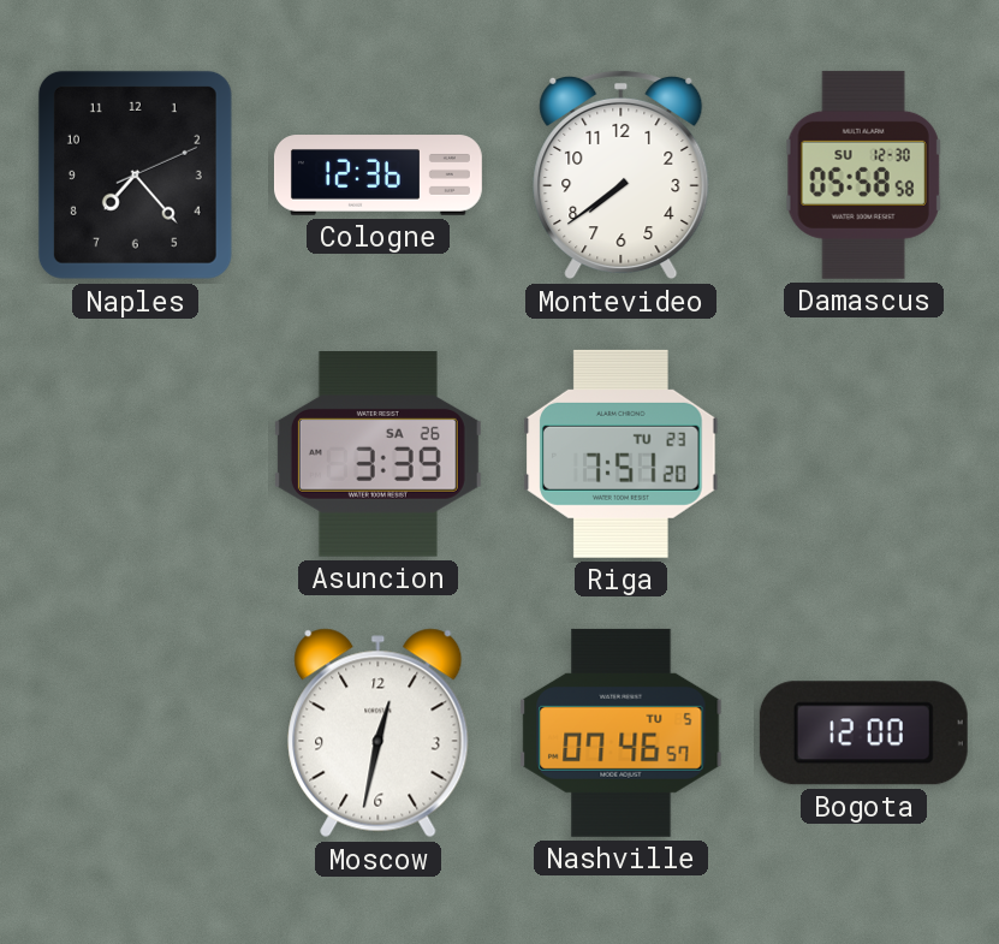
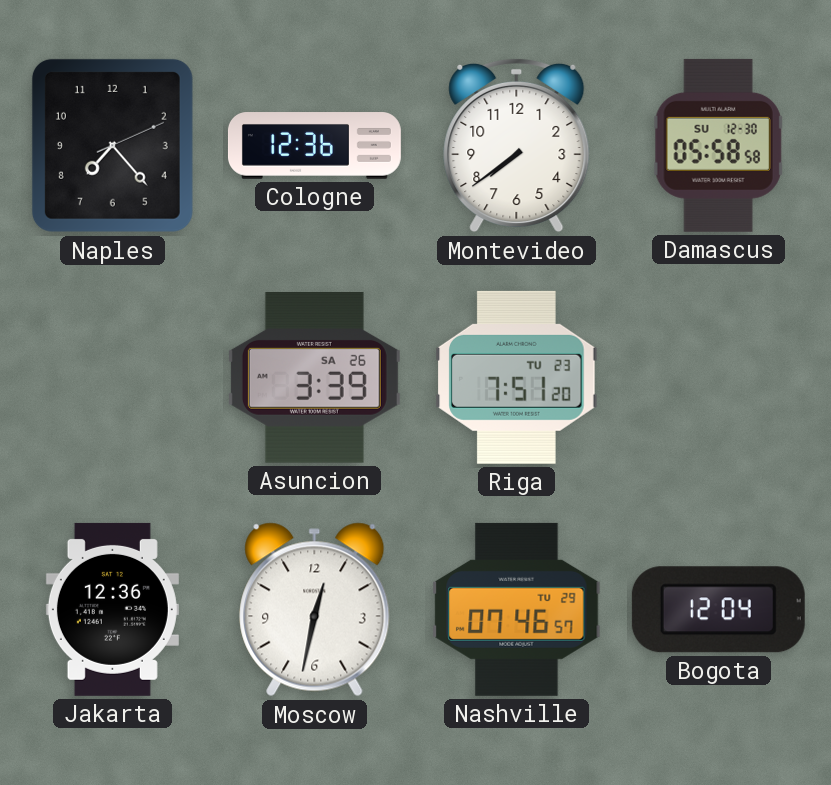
Jakarta: none -> 12:36 (112, 609)
Nashville date: TU 5 -> TU 29 (517, 609)
Bogota: 12:00 -> 12:04 (718, 610)
